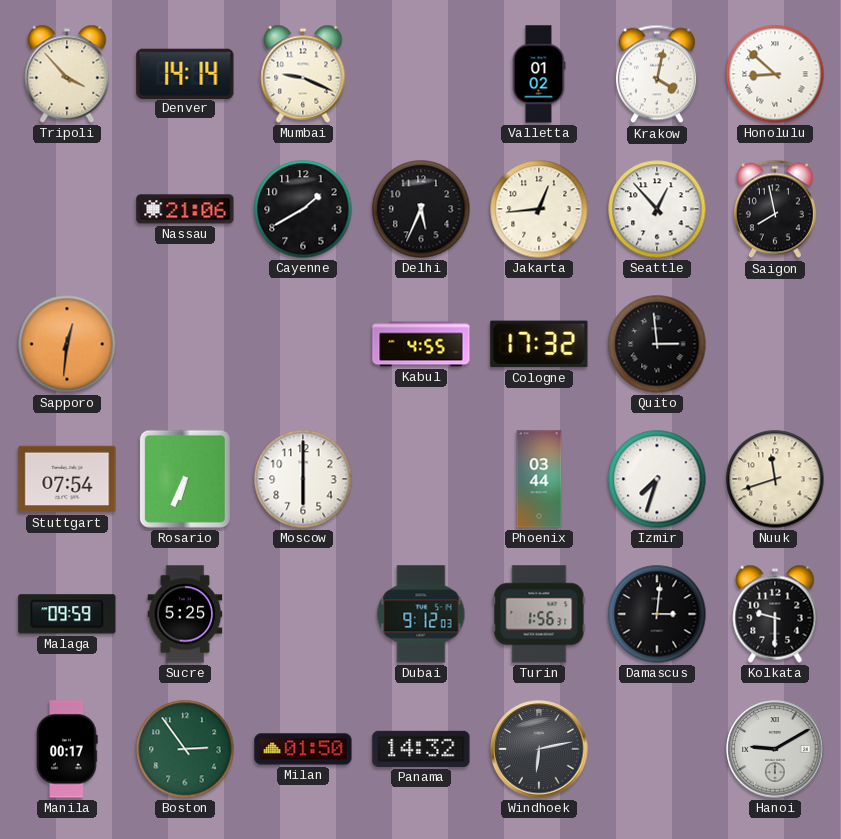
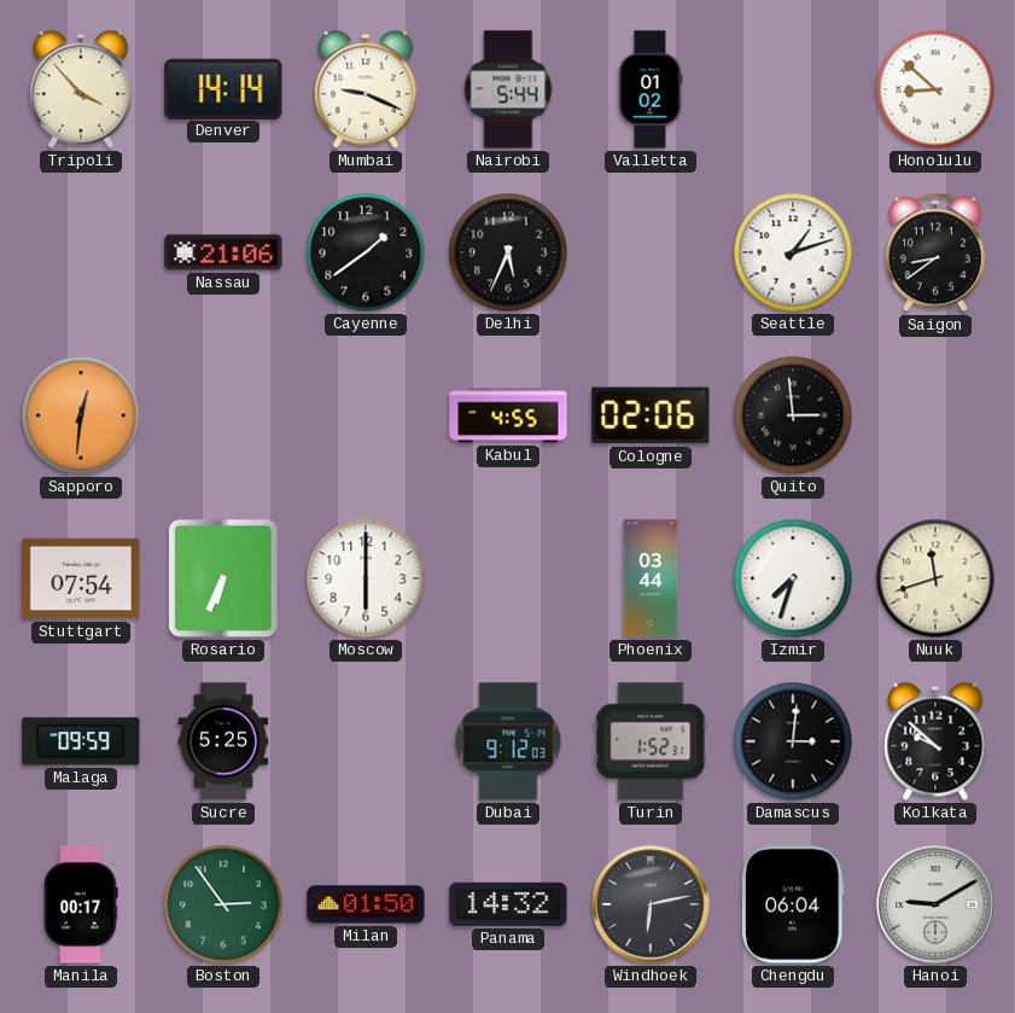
Nairobi: none -> 5:44 (508, 89)
Krakow: 4:02 -> none (657, 74)
Cayenne: 1:40 -> 1:39 (366, 252)
Jakarta: 12:44 -> none (539, 209)
Seattle: 12:53 -> 1:12 (793, 252)
Saigon: 7:58 -> 8:39 (935, 252)
Cologne: 17:32 -> 02:06 (651, 415)
Turin: 1:56 -> 1:52 (651, 741)
Kolkata: 9:30 -> 9:52 (935, 741)
Chengdu: none -> 06:04 (793, 904)
